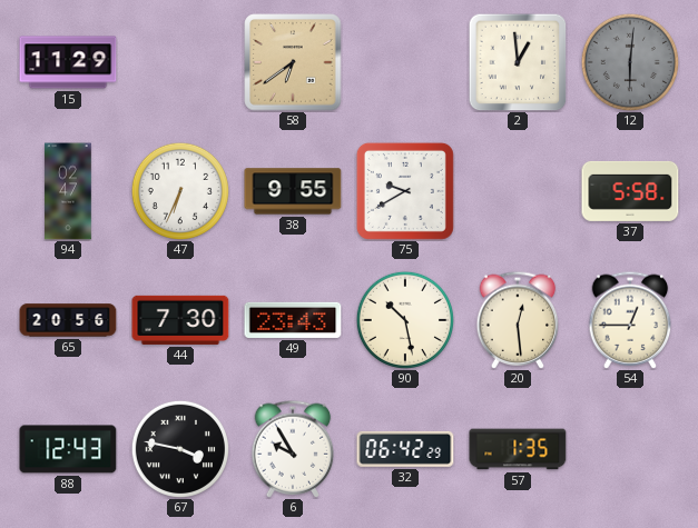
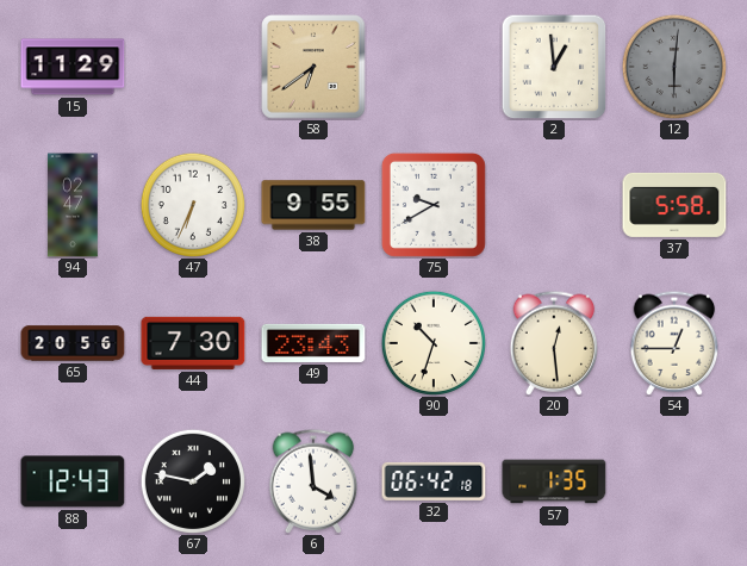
90: 10:28 -> 10:33 (432, 342)
67: 3:47 -> 1:47 (192, 480)
6: 9:55 -> 3:59 (313, 481)
32: 06:42:29 -> 06:42:18 (434, 481)
